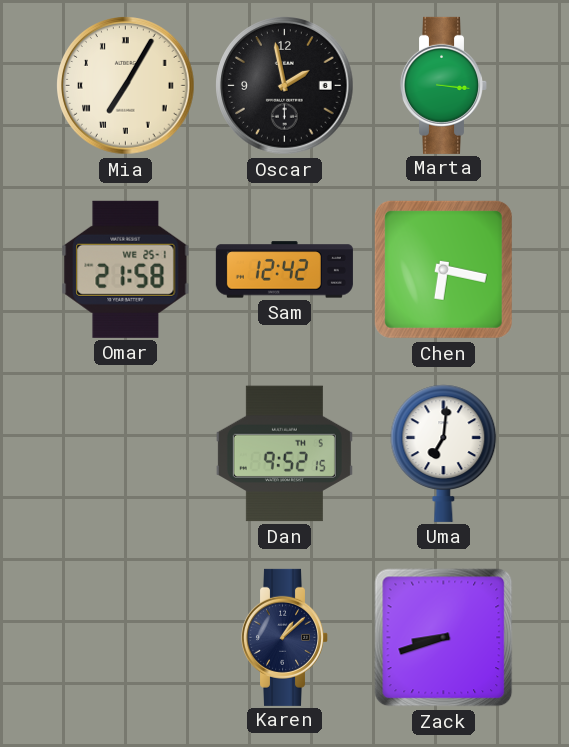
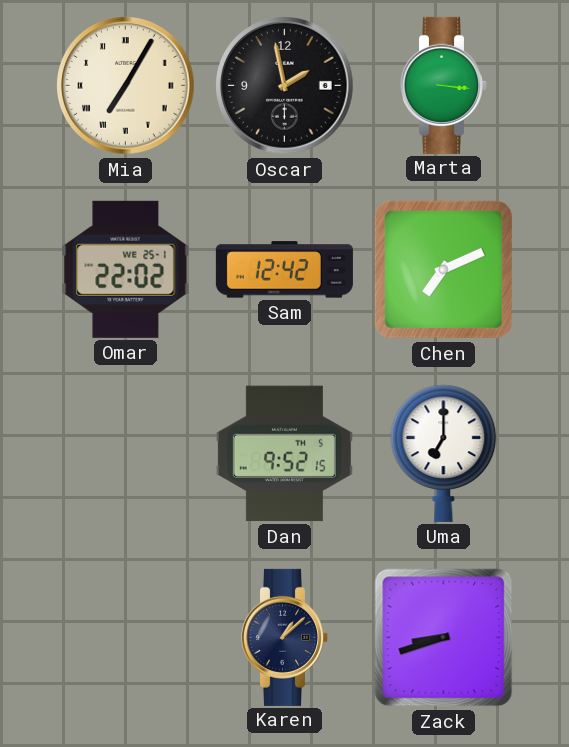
Omar: 21:58 -> 22:02 (126, 269)
Chen: 6:17 -> 7:11 (443, 269)
Uma: 7:01 -> 7:00 (444, 453)
